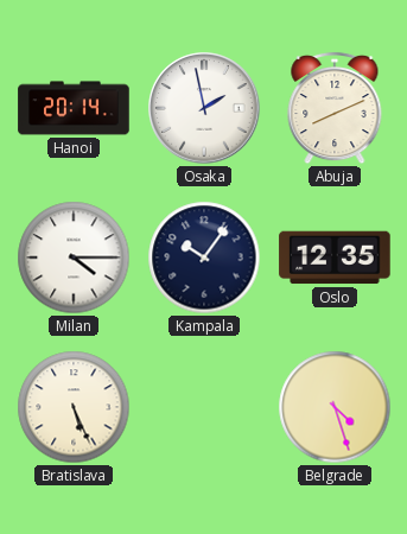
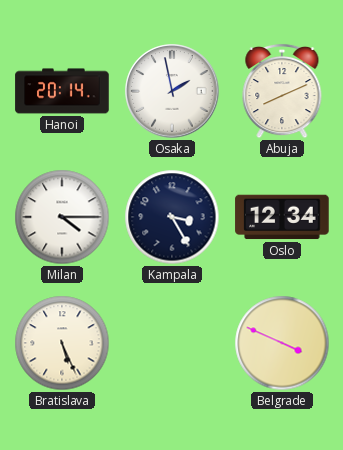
Kampala: 10:06 -> 3:25 (172, 217)
Oslo: 12:35 -> 12:34 (282, 217)
Belgrade: 4:27 -> 3:49 (282, 343)
